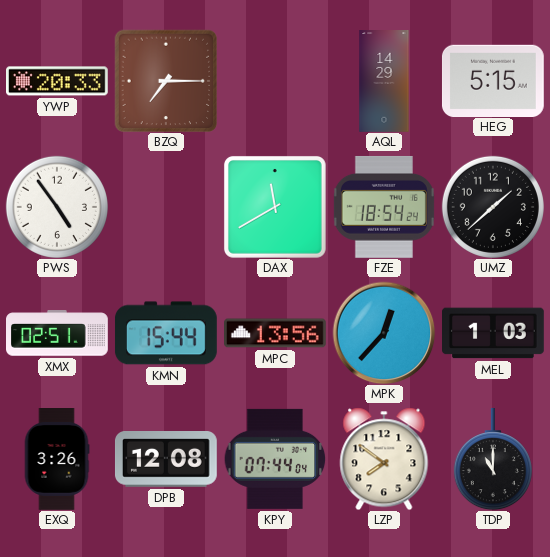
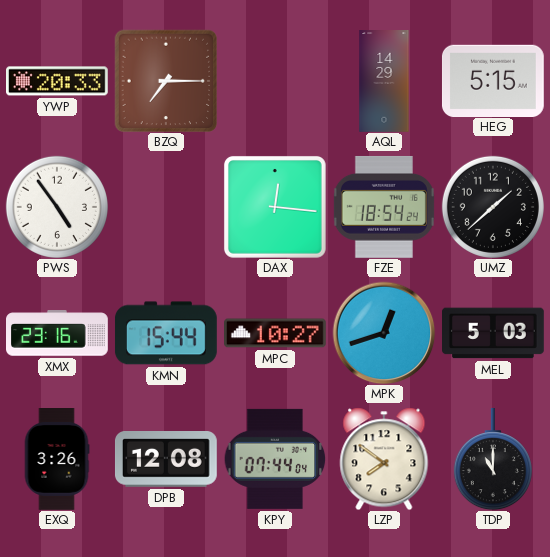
DAX: 11:40 -> 12:16 (275, 207)
XMX: 02:51 -> 23:16 (58, 333)
MPC: 13:56 -> 10:27 (276, 333)
MPK: 12:37 -> 12:42 (384, 333)
MEL: 1:03 -> 5:03 (494, 333)
